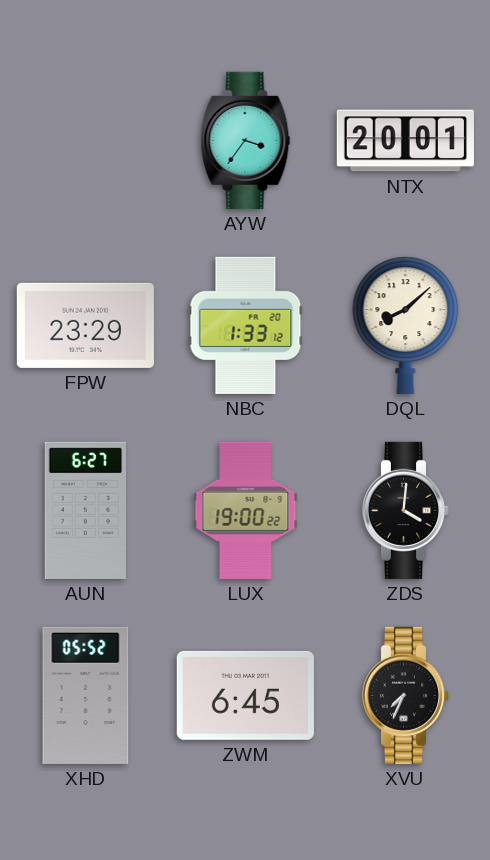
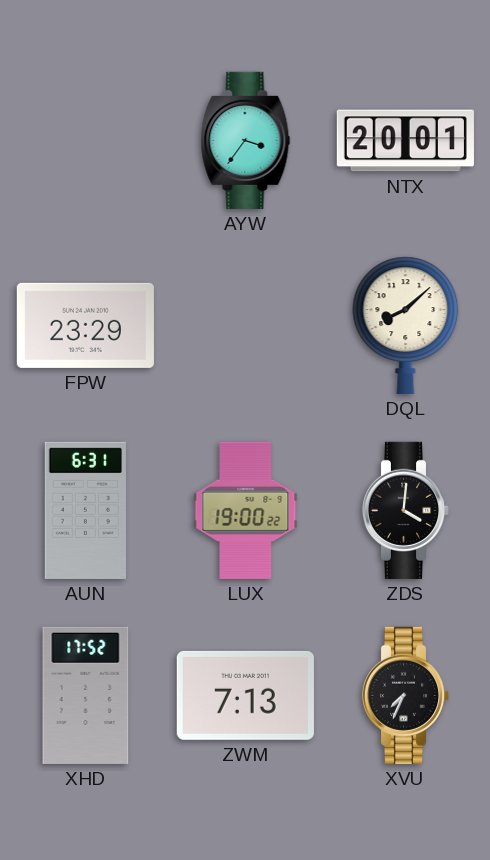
NBC: 1:33 -> none (246, 325)
AUN: 6:27 -> 6:31 (85, 510)
XHD: 05:52 -> 17:52 (86, 695)
ZWM: 6:45 -> 7:13 (245, 695)
